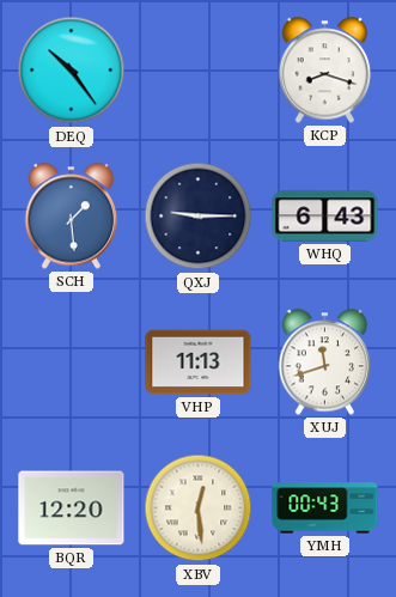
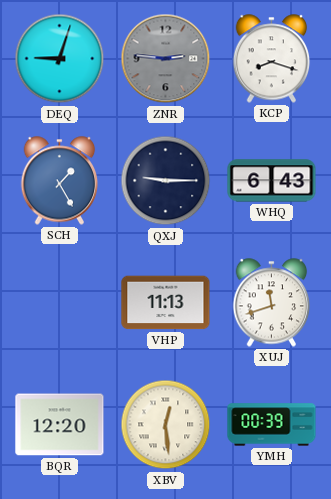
DEQ: 10:24 -> 9:03 (60, 59)
ZNR: none -> 2:46 (166, 59)
SCH: 1:29 -> 1:25 (60, 181)
YMH: 00:43 -> 00:39 (272, 425)
